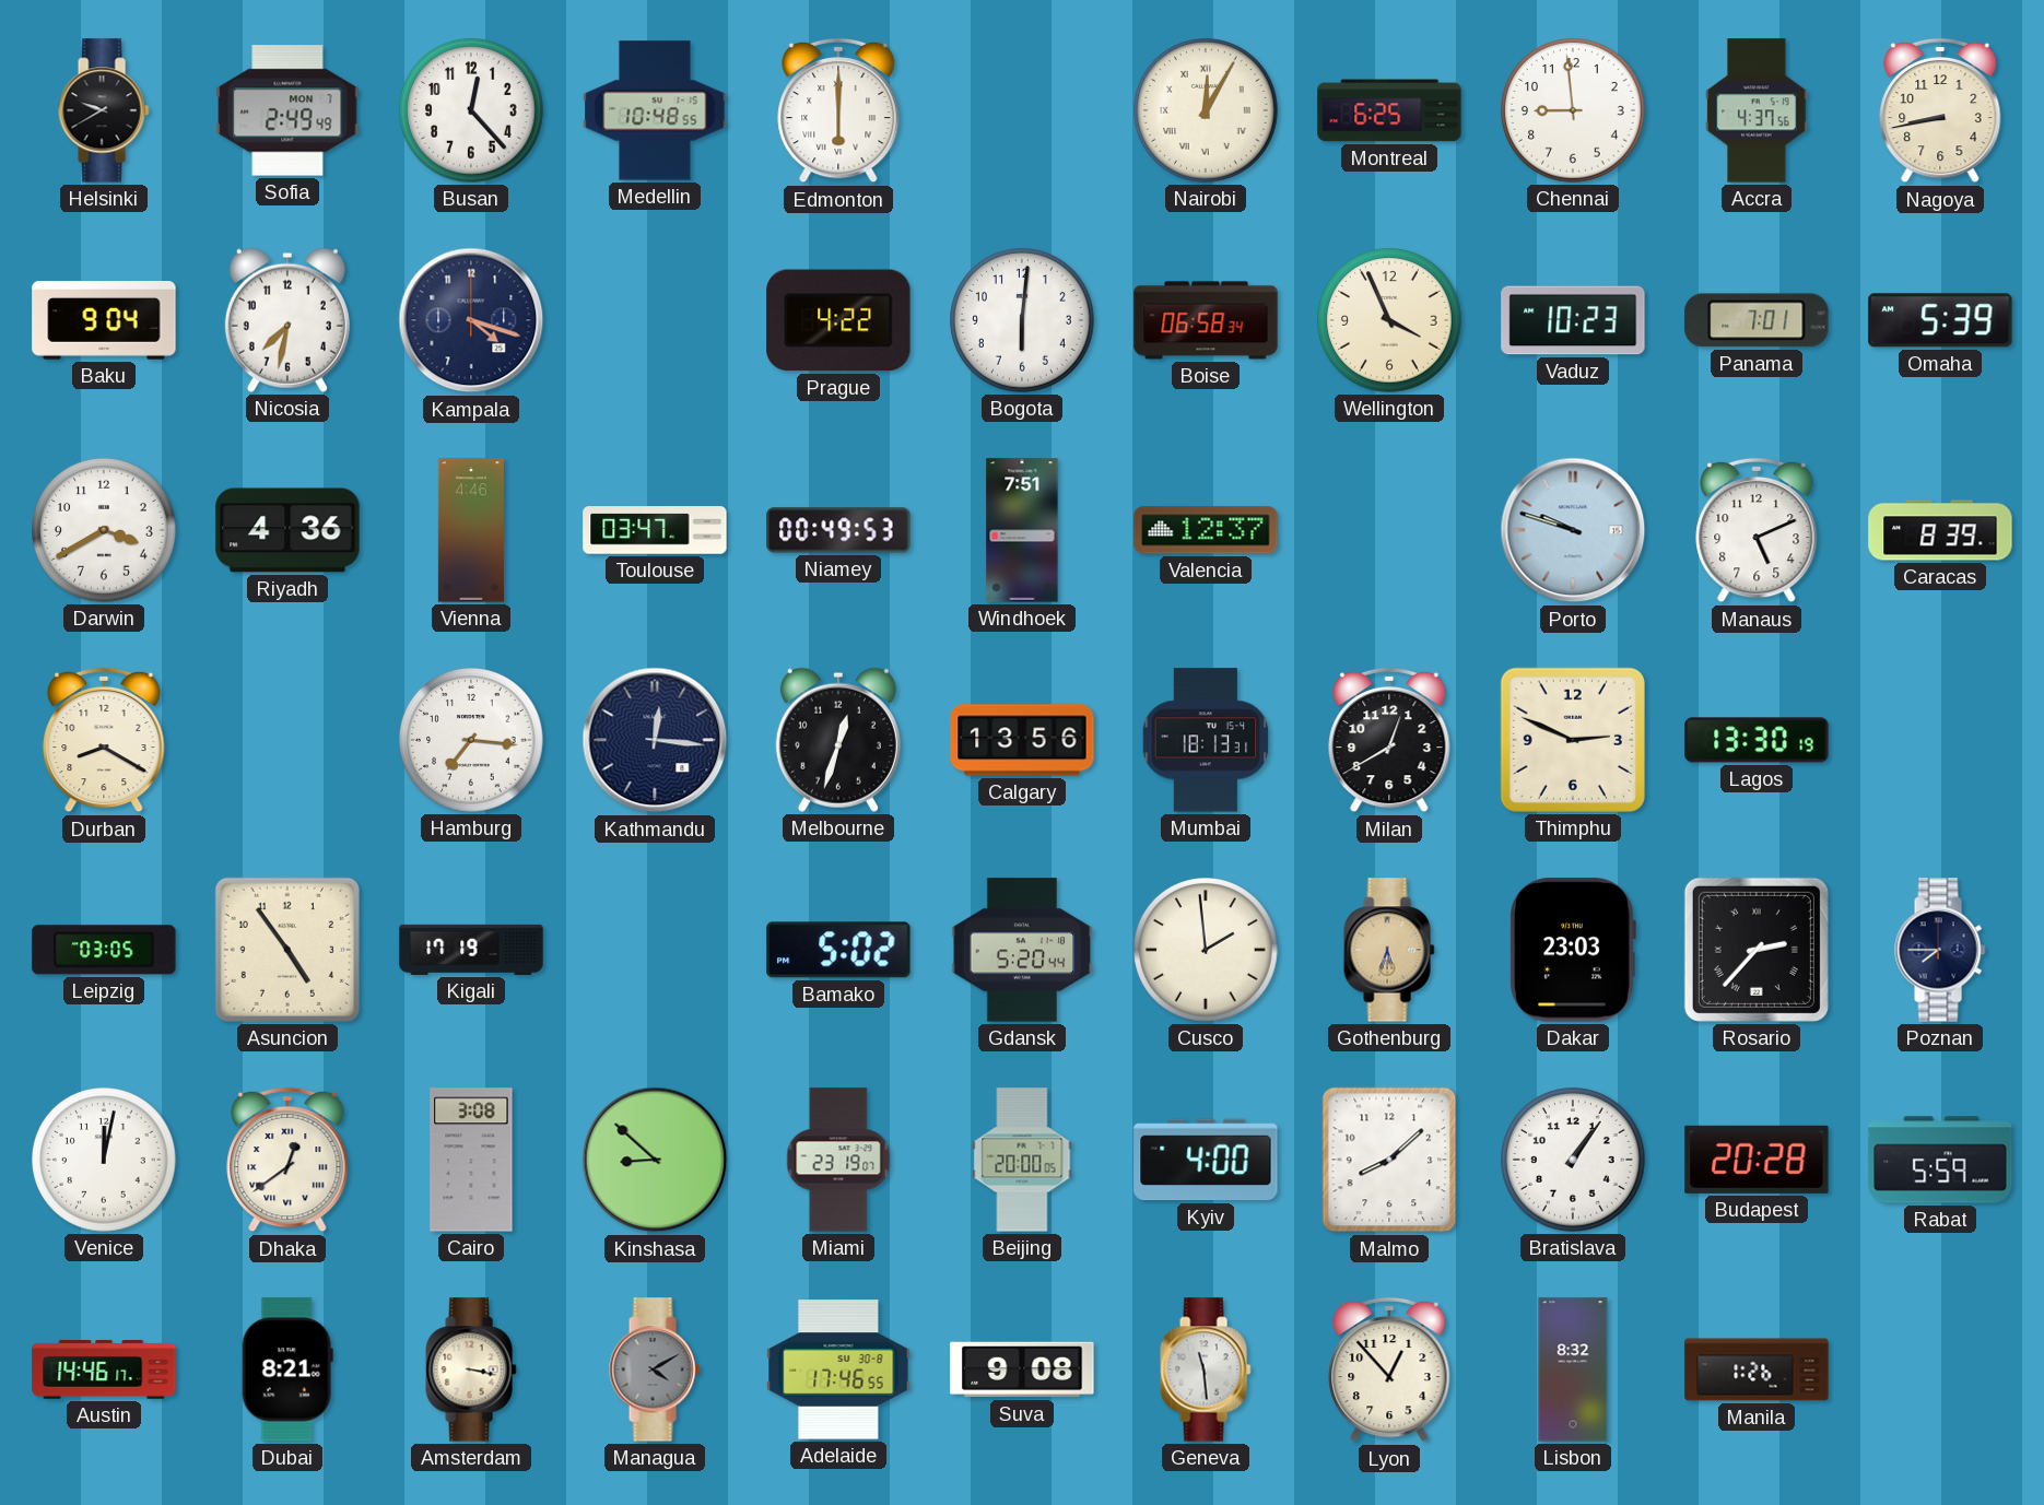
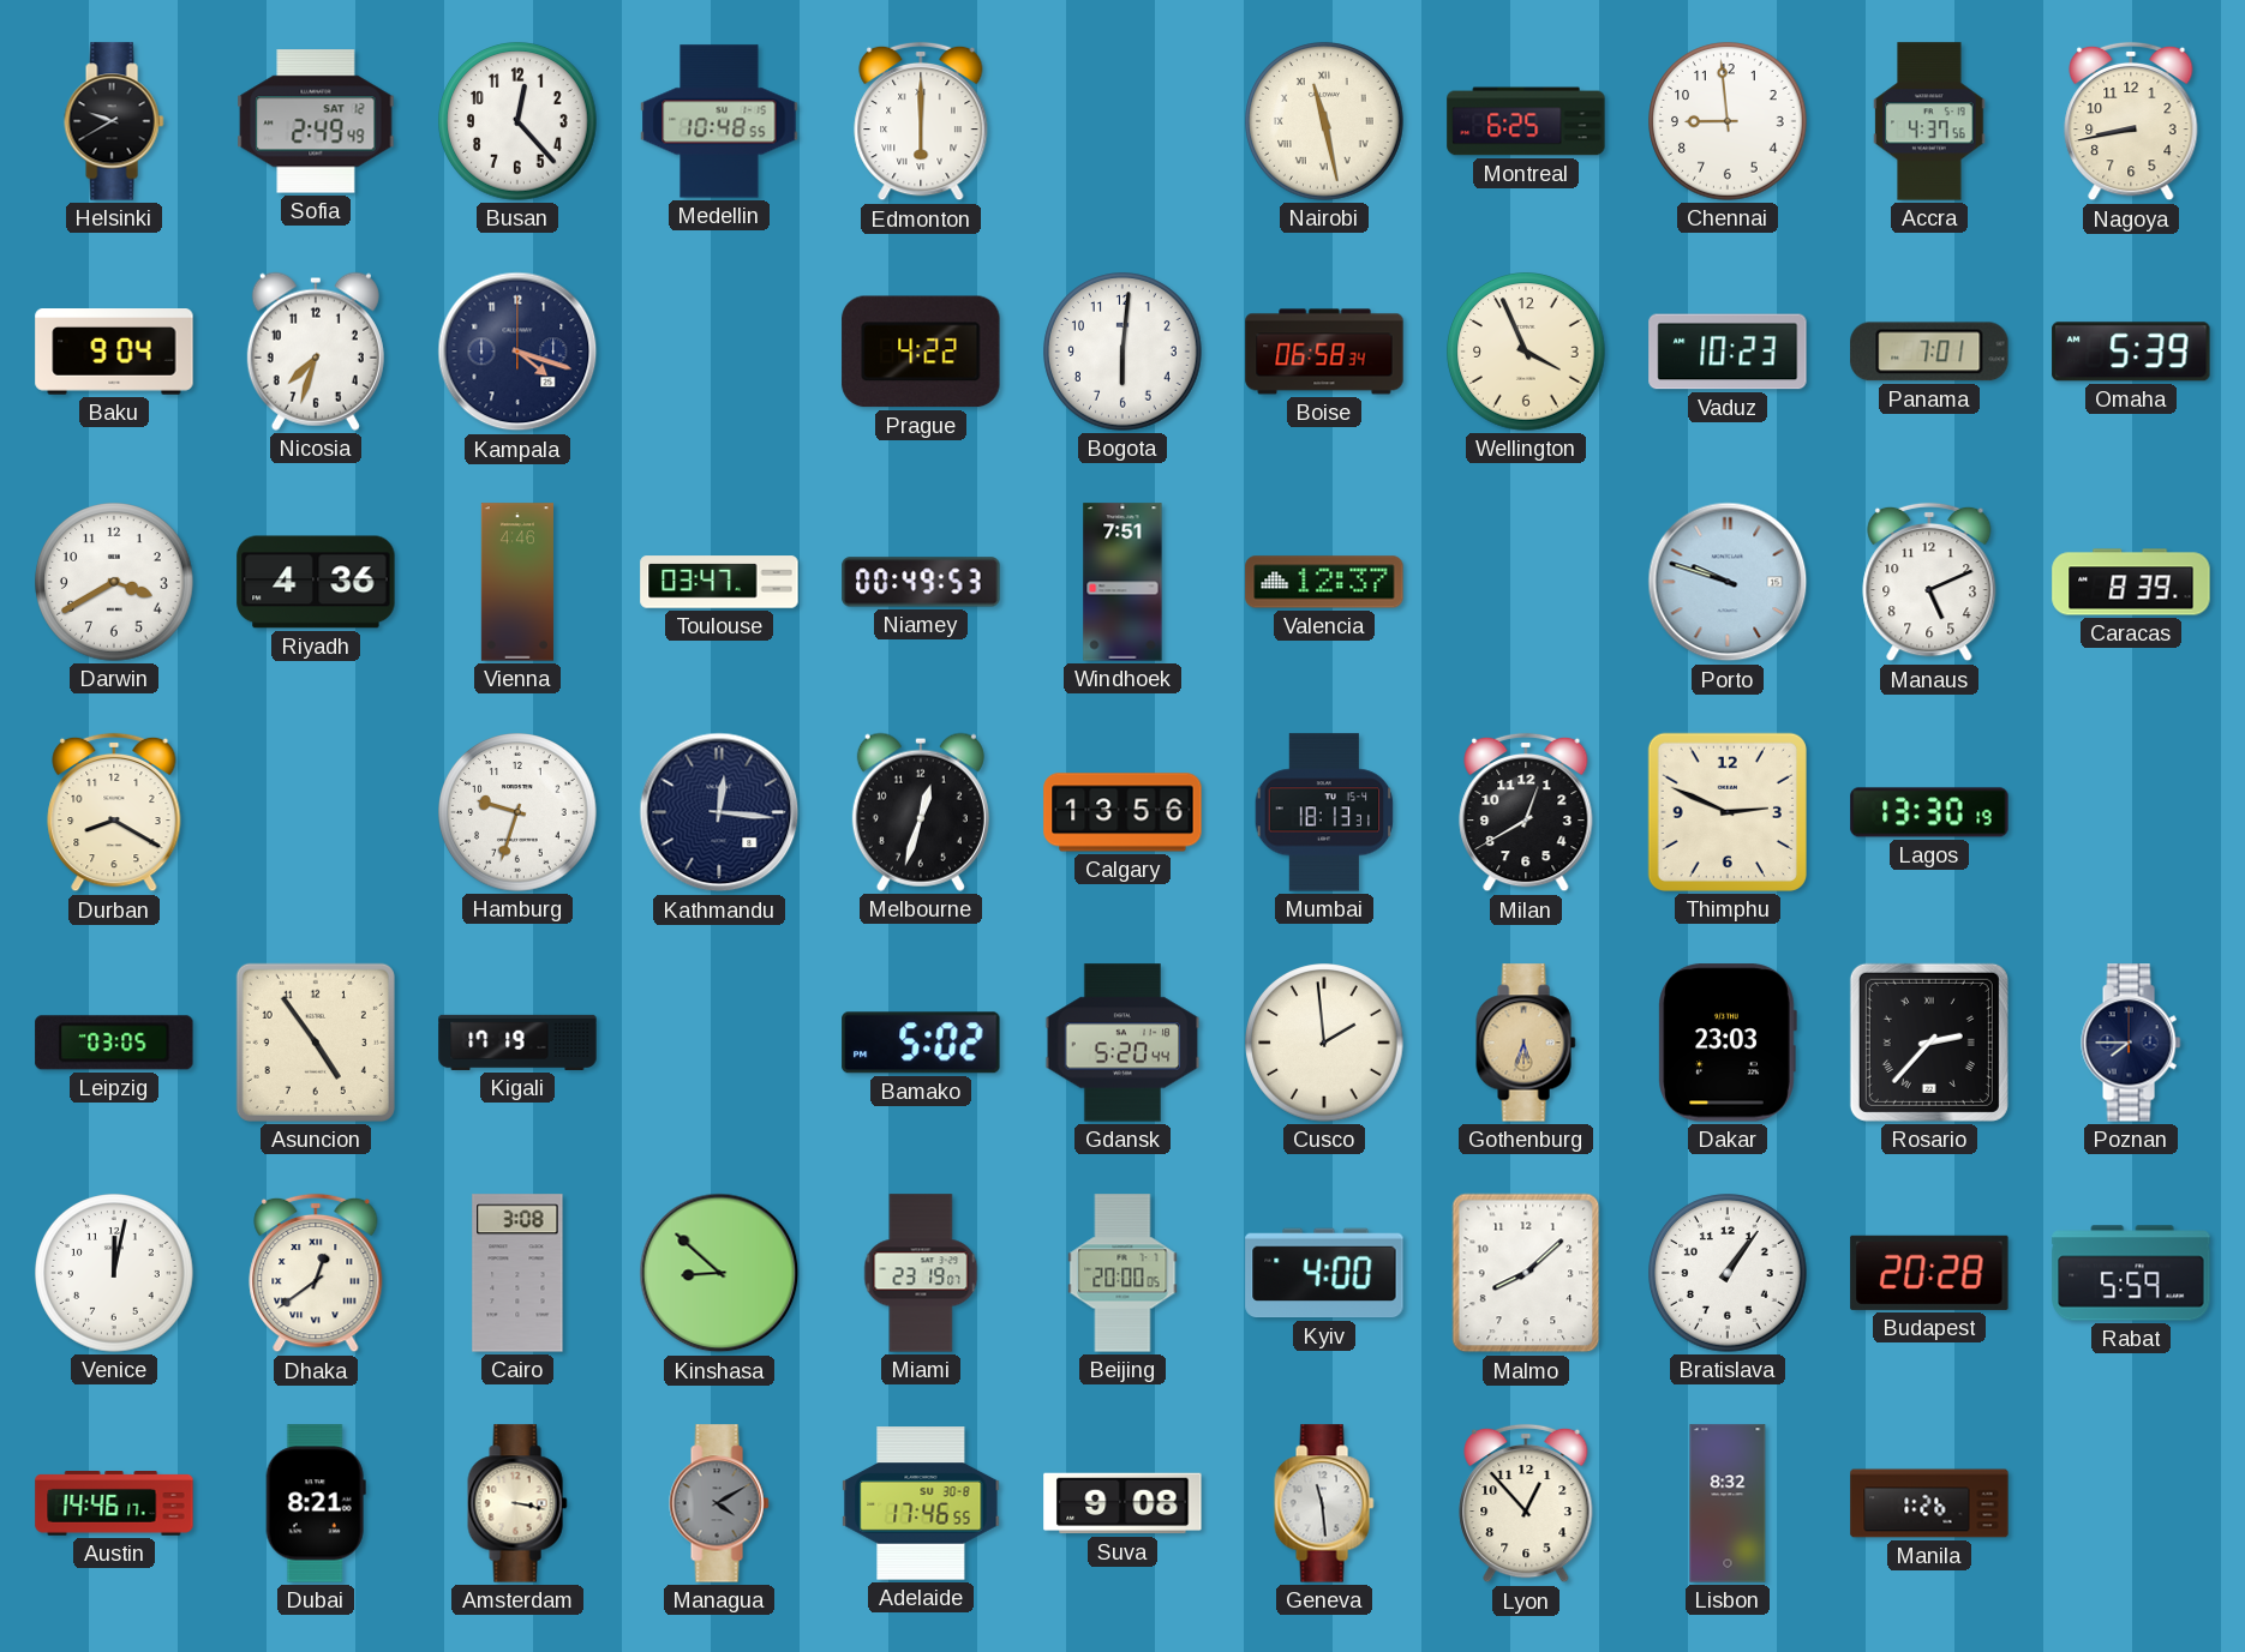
Sofia date: MON 7 -> SAT 12 (316, 121)
Nairobi: 12:05 -> 11:28 (1324, 121)
Nicosia: 7:32 -> 7:33 (316, 352)
Hamburg: 7:16 -> 9:33 (517, 812)
